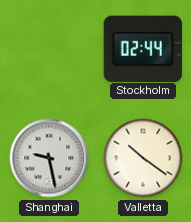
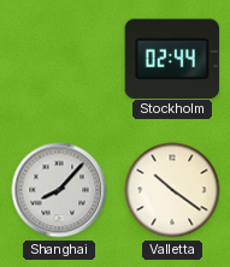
Shanghai: 9:28 -> 8:07 (59, 190)
